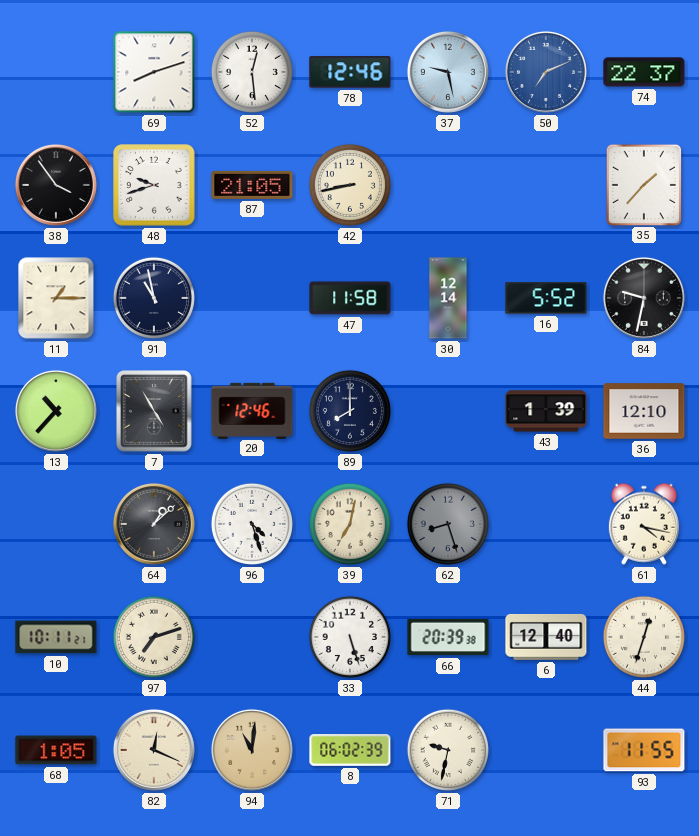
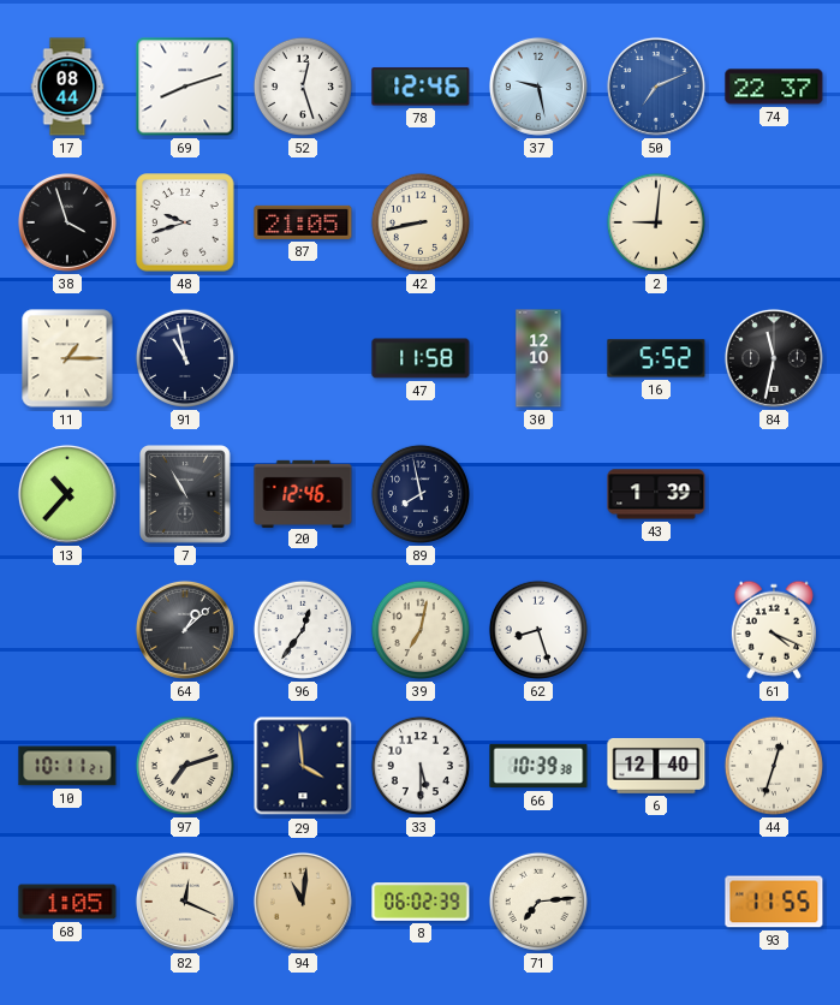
17: none -> 08:44 (67, 87)
52: 12:29 -> 12:27 (303, 87)
38: 3:54 -> 3:57 (67, 222)
2: none -> 9:01 (656, 222)
35: 1:37 -> none (643, 184)
30: 12:14 -> 12:10 (538, 358)
84: 9:32 -> 11:32 (774, 358)
7: 4:55 -> 10:55 (186, 495)
89: 8:00 -> 7:58 (421, 494)
36: 12:10 -> none (644, 411)
96: 4:27 -> 12:36 (303, 630)
62 dial: grey -> white (538, 630)
61: 4:17 -> 4:19 (774, 630)
29: none -> 3:59 (303, 766)
33: 5:27 -> 5:30 (421, 766)
66: 20:39 -> 10:39 (538, 766)
71: 9:32 -> 7:14 (538, 902)
